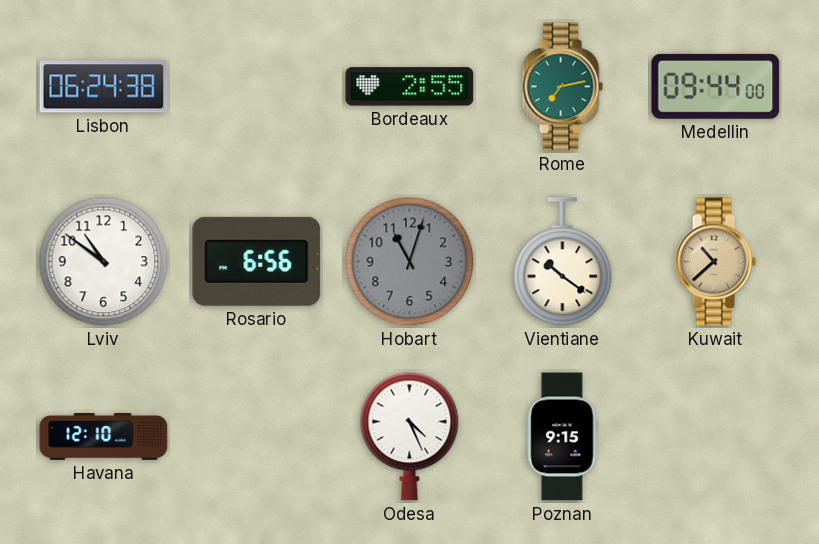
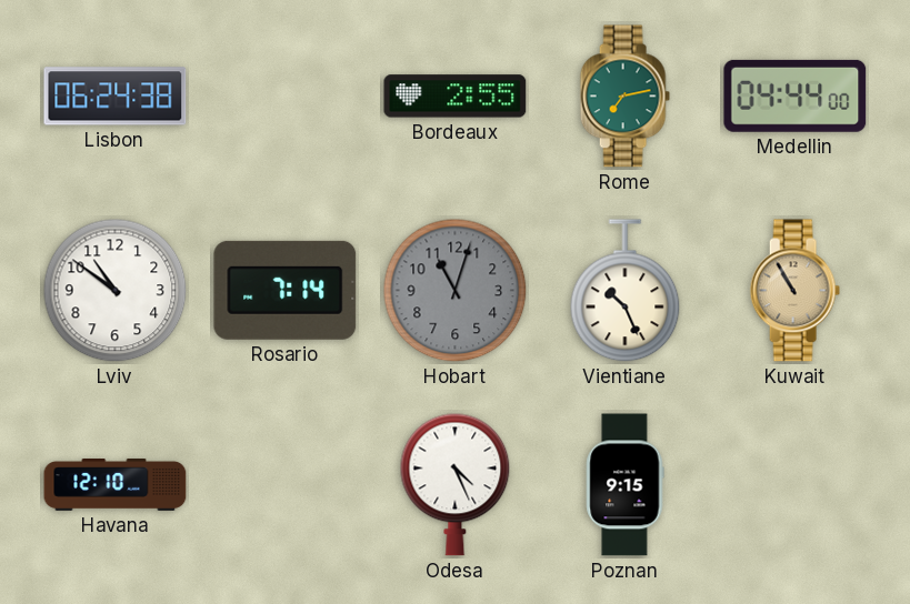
Medellin: 09:44 -> 04:44 (796, 95)
Rosario: 6:56 -> 7:14 (286, 290)
Vientiane: 10:21 -> 10:26 (626, 291)
Kuwait: 10:38 -> 10:55 (794, 291)
